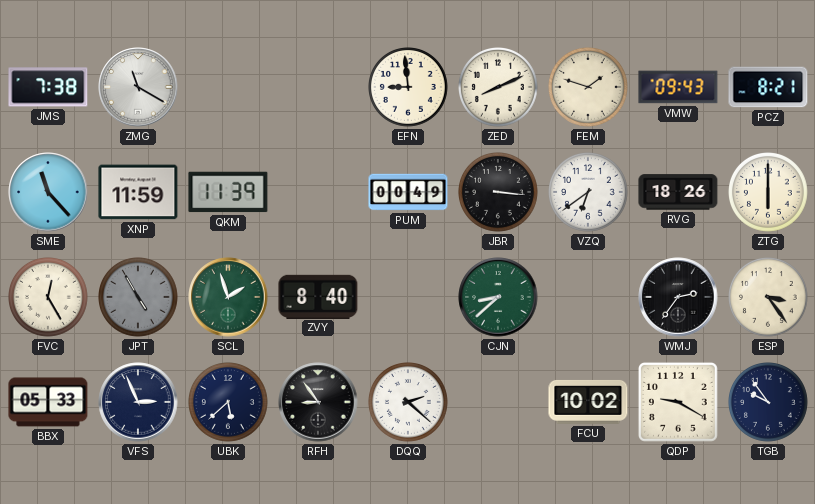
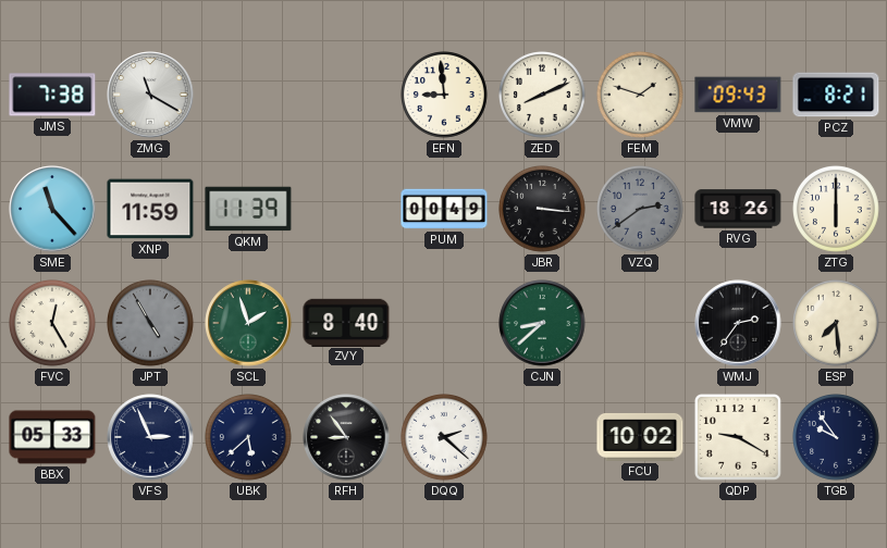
VZQ: 6:39 -> 2:39 (641, 210)
VZQ dial: white -> grey (641, 210)
ESP: 3:24 -> 7:29 (837, 324)
